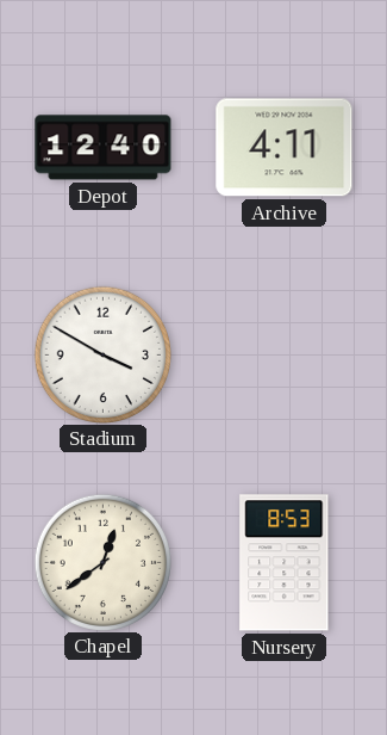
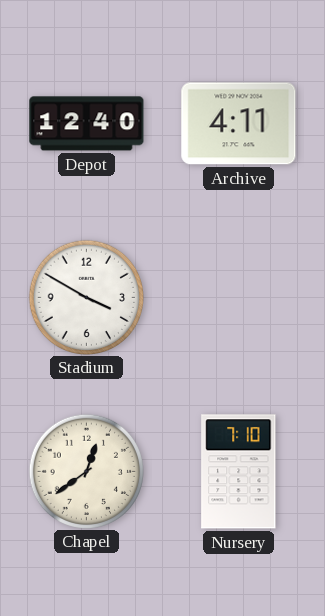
Nursery: 8:53 -> 7:10 (239, 472)
